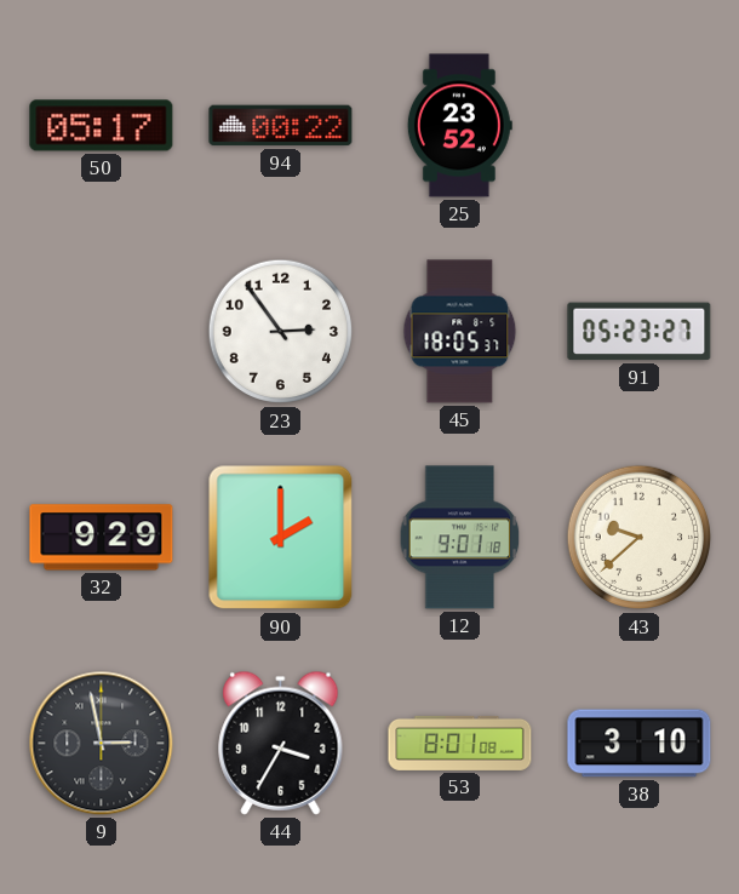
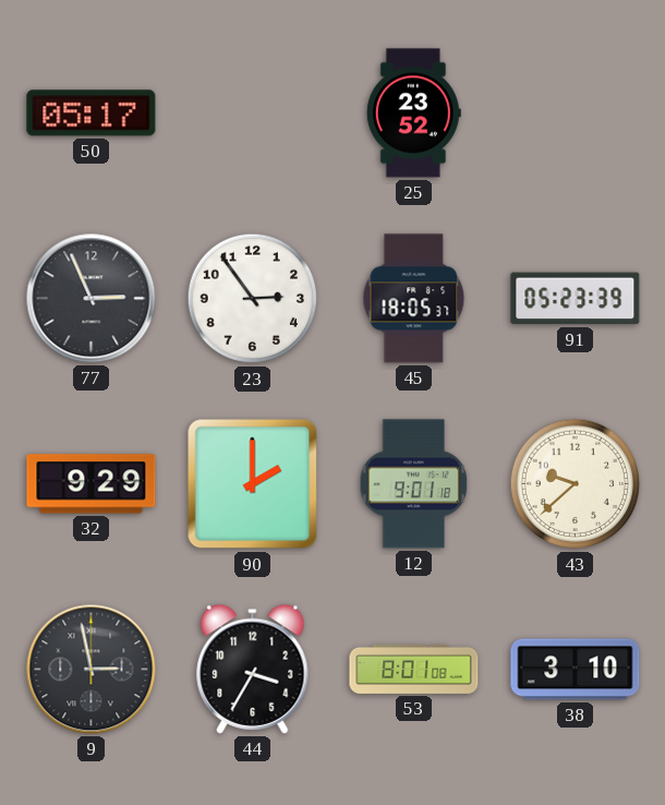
94: 00:22 -> none (281, 126)
77: none -> 2:56 (92, 299)
91: 05:23:27 -> 05:23:39 (576, 299)
